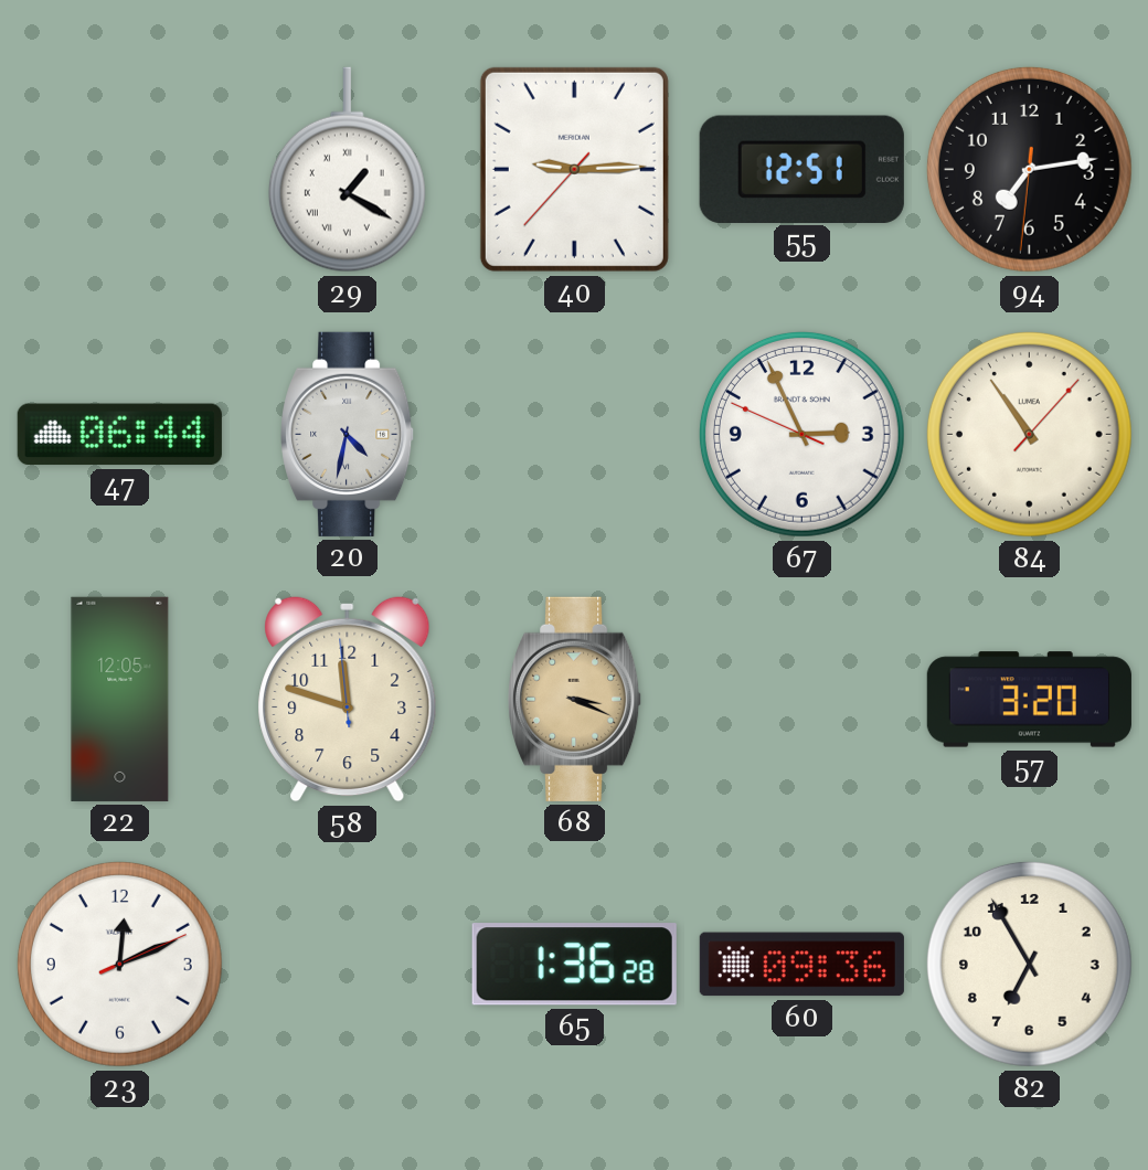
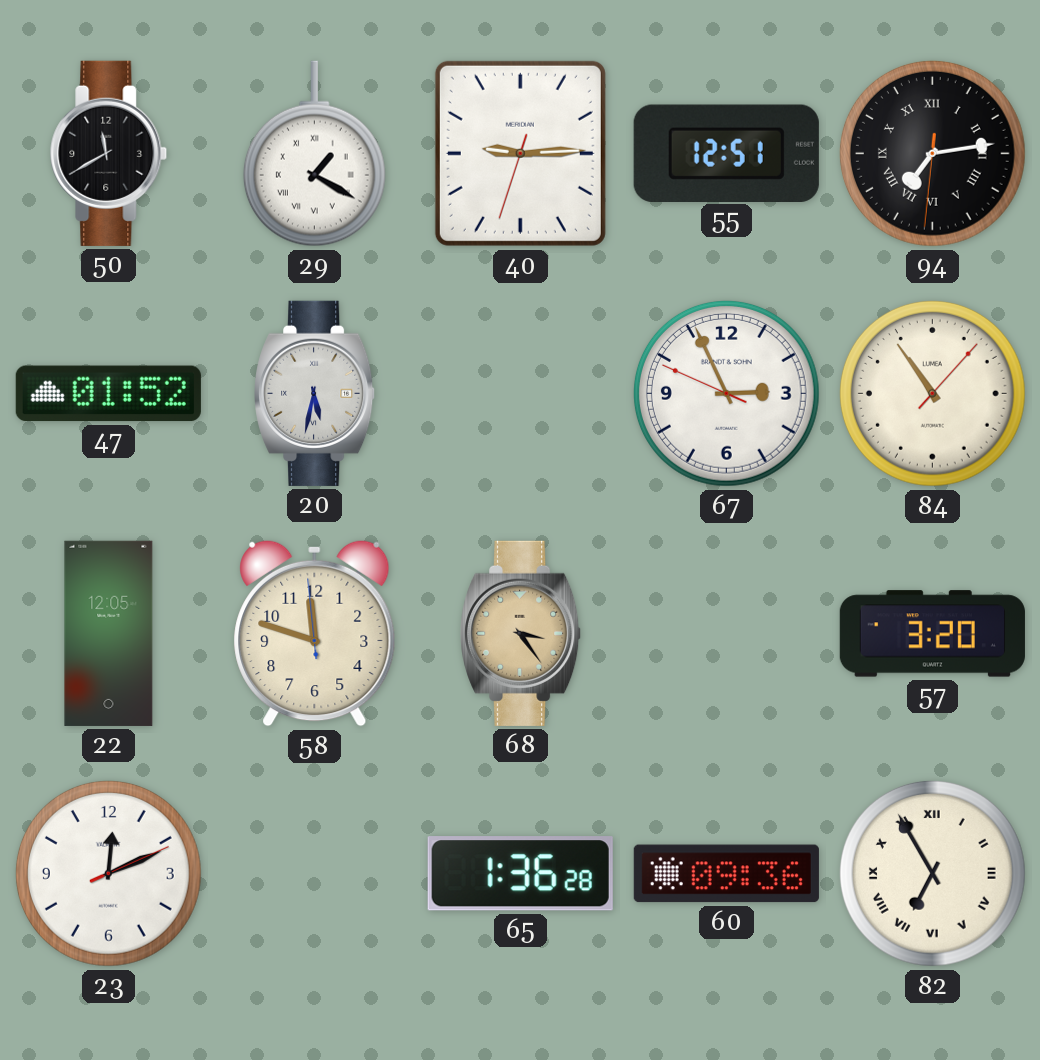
50: none -> 11:40 (109, 153)
40: 9:14:37 -> 9:14:33 (520, 153)
94 numerals: Arabic -> Roman (932, 153)
47: 06:44 -> 01:52 (108, 394)
20: 4:32 -> 5:32 (315, 393)
68: 3:19 -> 3:24 (521, 633)
82 numerals: Arabic -> Roman (932, 873)
